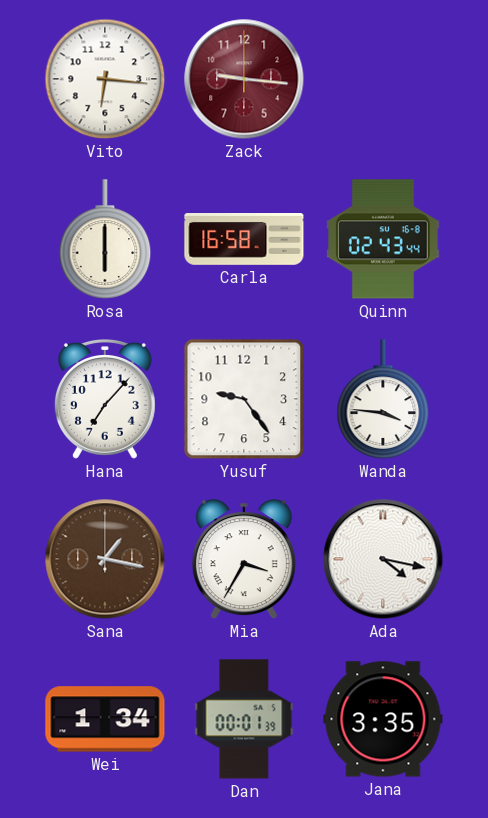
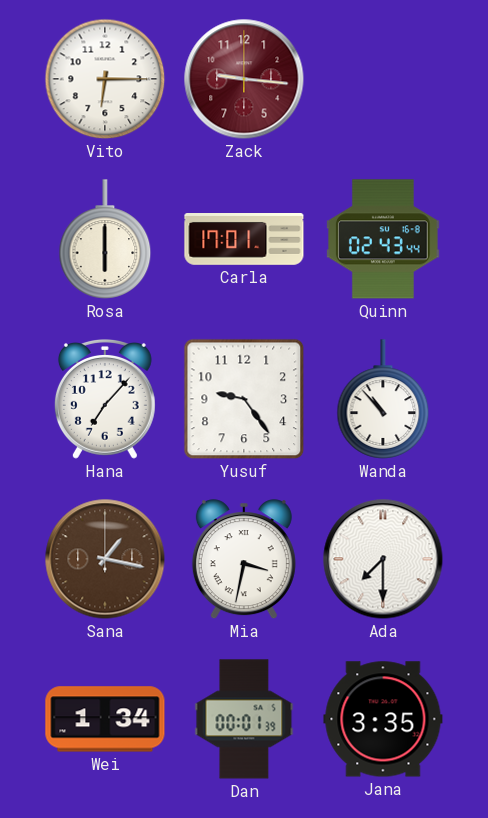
Vito: 6:16 -> 6:15 (105, 79)
Carla: 16:58 -> 17:01 (244, 240)
Wanda: 3:46 -> 10:53 (383, 399)
Mia: 3:35 -> 3:32 (244, 560)
Ada: 4:17 -> 7:30 (383, 559)
